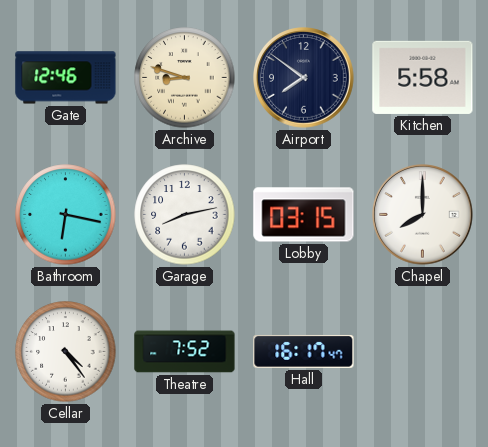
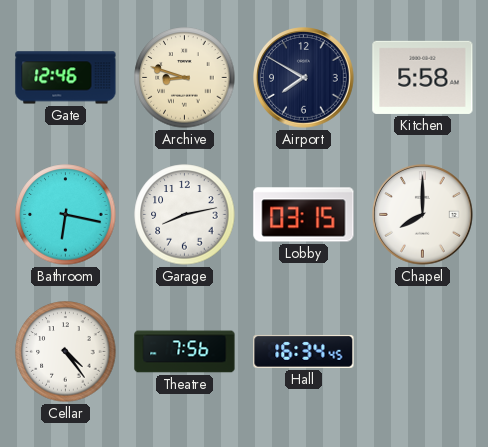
Airport: 7:51 -> 7:50 (304, 78)
Theatre: 7:52 -> 7:56 (185, 352)
Hall: 16:17 -> 16:34 (304, 351)
